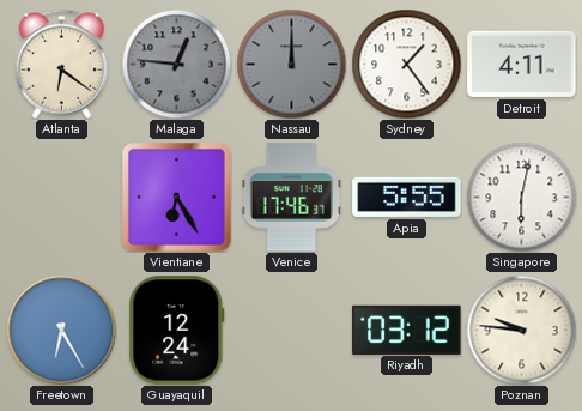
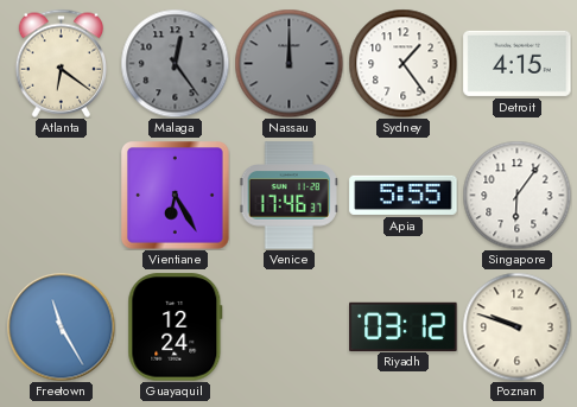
Malaga: 12:46 -> 12:24 (175, 63)
Detroit: 4:11 -> 4:15 (518, 63)
Singapore: 6:02 -> 6:06 (516, 195)
Freetown: 6:25 -> 11:25 (61, 326)
Poznan: 9:46 -> 9:48 (516, 326)
